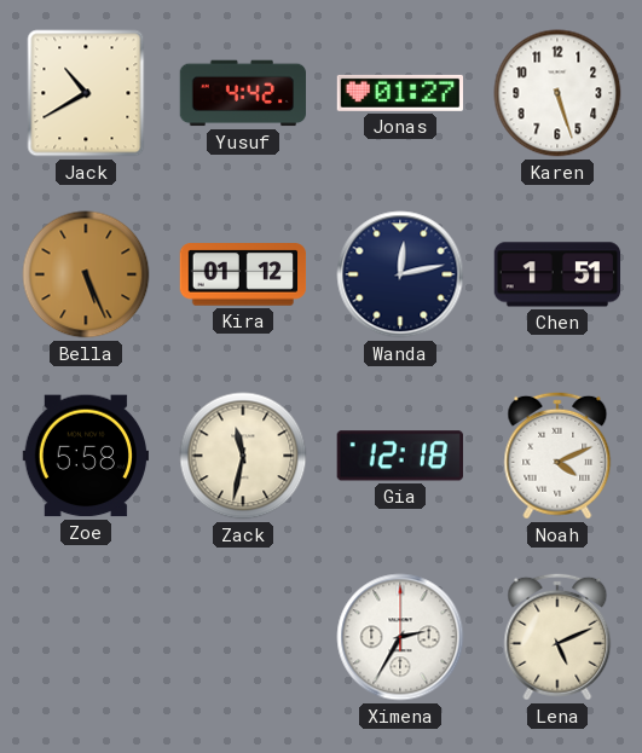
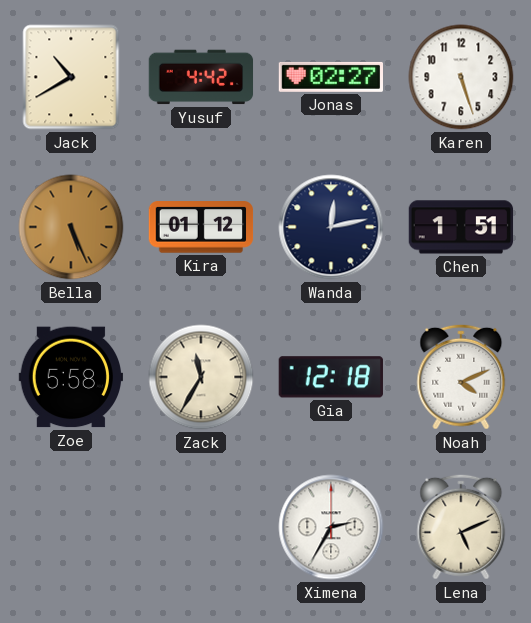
Jonas: 01:27 -> 02:27 (330, 77)
Zack: 11:32 -> 11:35 (201, 377)
